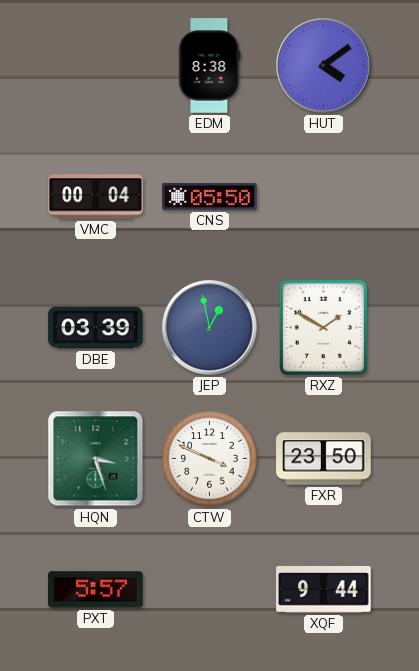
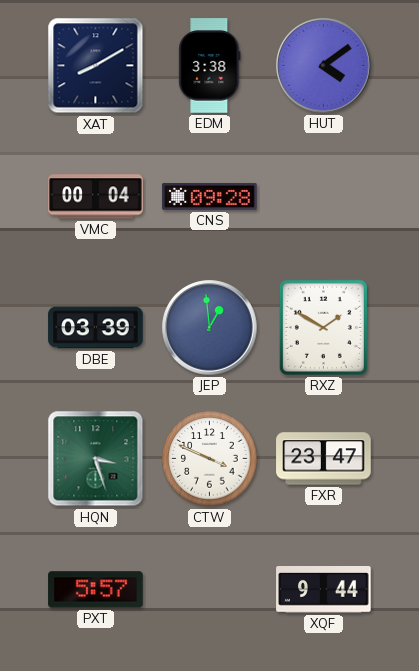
XAT: none -> 8:10 (96, 66)
EDM: 8:38 -> 3:38 (210, 66)
CNS: 05:50 -> 09:28 (210, 196)
JEP: 12:58 -> 12:59 (210, 328)
FXR: 23:50 -> 23:47 (324, 459)
